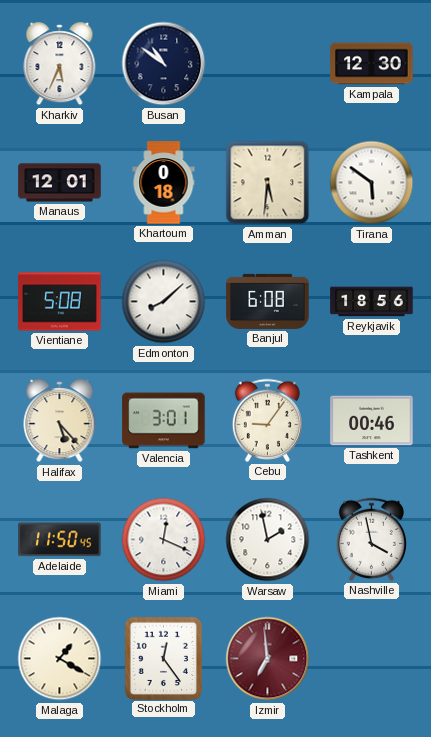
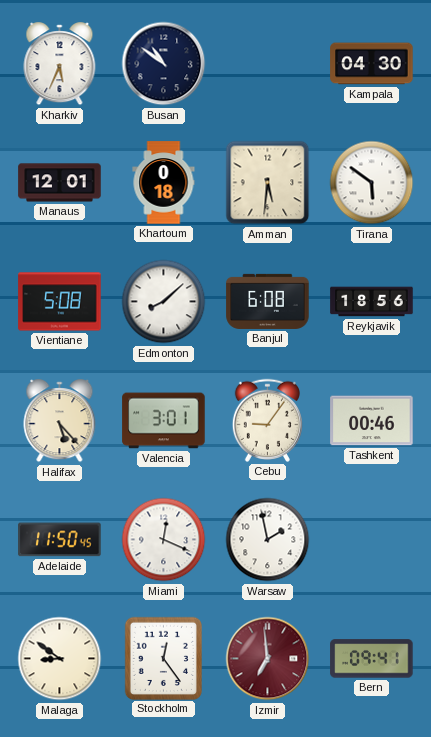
Kampala: 12:30 -> 04:30 (372, 64)
Nashville: 3:58 -> none (371, 539)
Malaga: 1:20 -> 8:51 (60, 659)
Bern: none -> 09:41 (372, 659)
